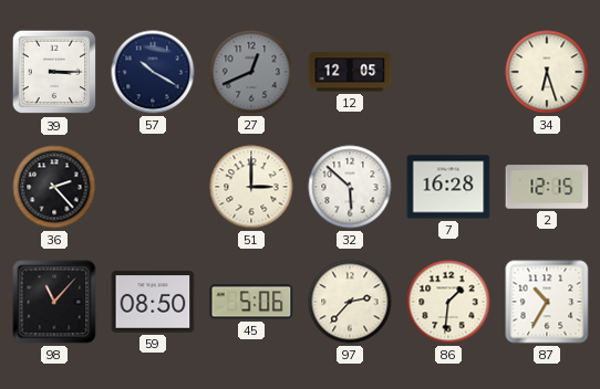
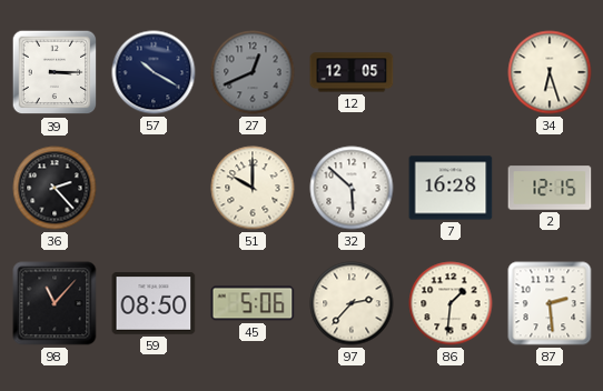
51: 3:00 -> 10:00 (253, 188)
87: 10:35 -> 2:29 (550, 303)
